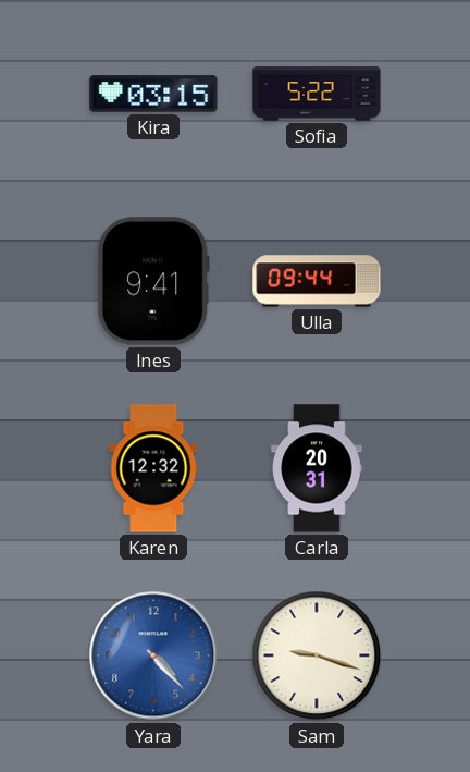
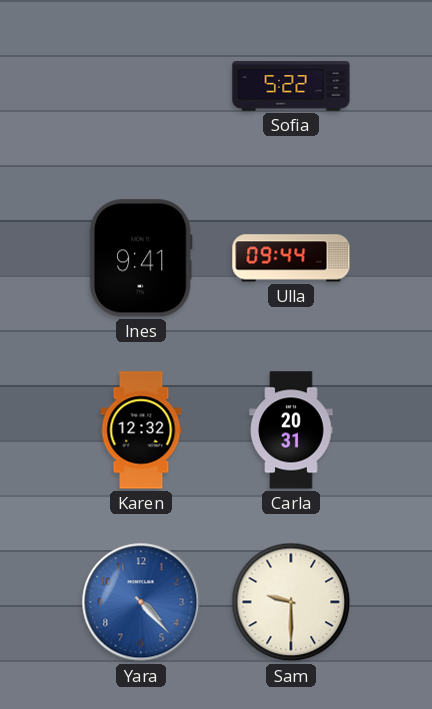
Kira: 03:15 -> none (153, 94)
Sam: 9:18 -> 9:30 (291, 602)
